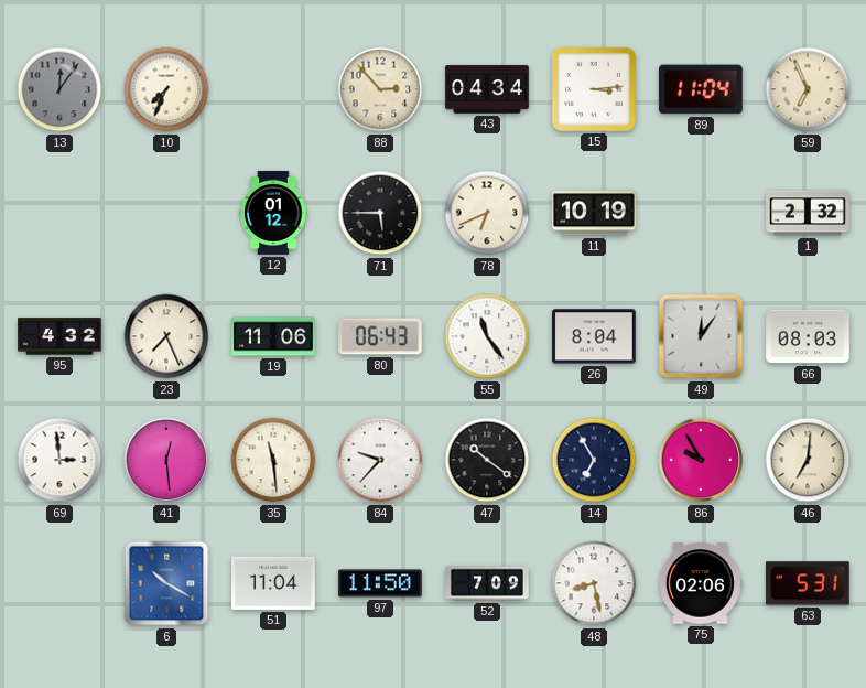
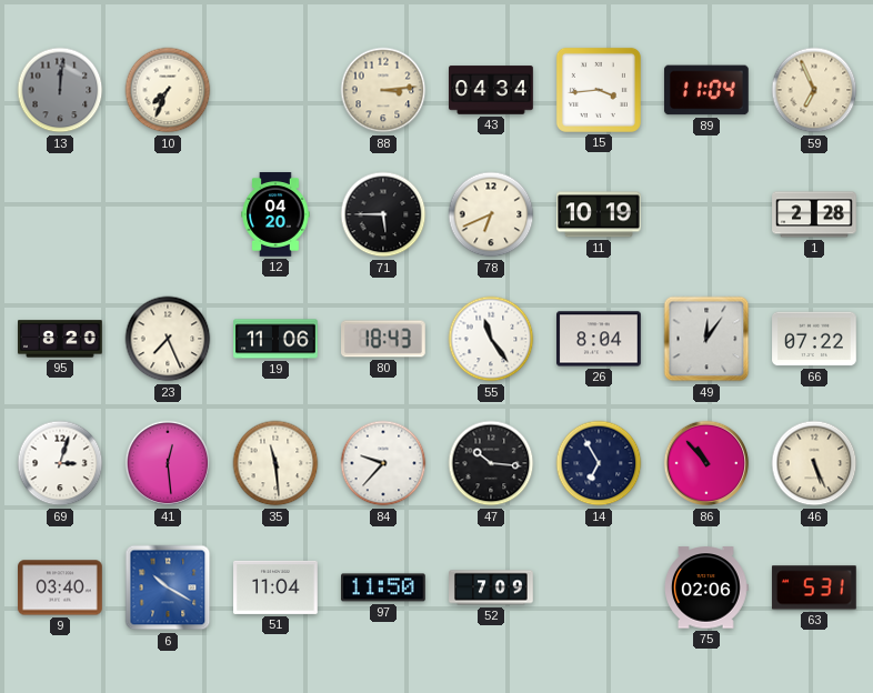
13: 12:06 -> 12:01 (60, 90)
88: 2:53 -> 3:14 (383, 90)
15: 3:14 -> 3:44 (599, 90)
12: 01:12 -> 04:20 (275, 214)
1: 2:32 -> 2:28 (814, 214)
95: 4:32 -> 8:20 (61, 339)
80: 06:43 -> 18:43 (384, 339)
66: 08:03 -> 07:22 (814, 339)
69: 2:59 -> 3:03 (60, 463)
47: 10:21 -> 10:16 (491, 463)
86: 9:55 -> 10:53 (706, 463)
46: 7:01 -> 5:26 (814, 463)
9: none -> 03:40 (61, 587)
48: 8:28 -> none (594, 583)
